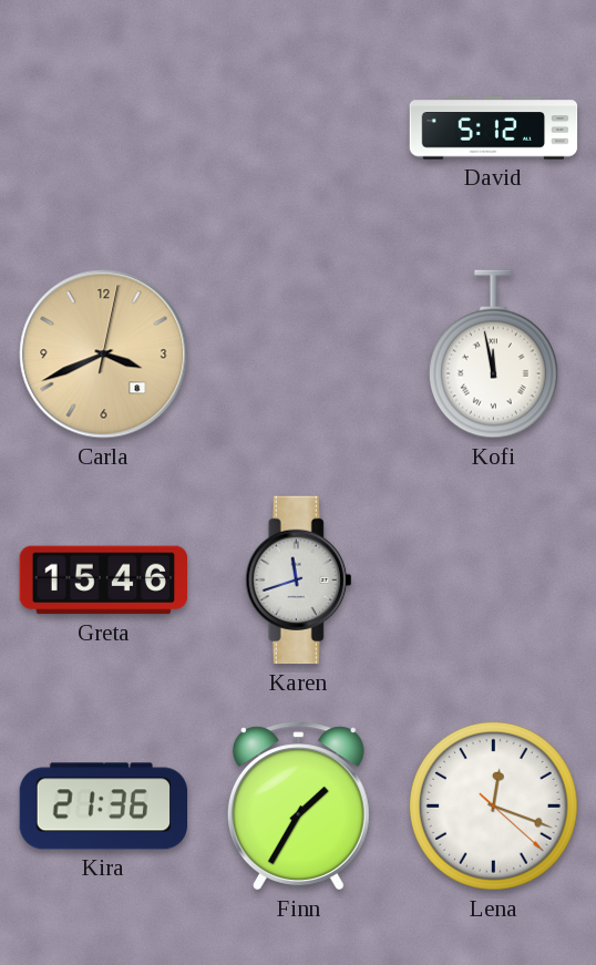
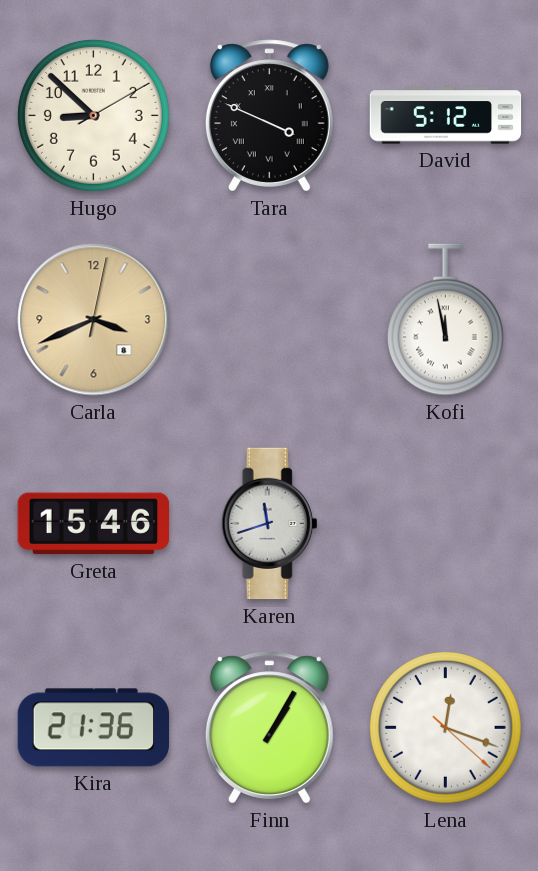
Hugo: none -> 8:52 (93, 115)
Tara: none -> 3:49 (269, 116)
Finn: 1:35 -> 1:05 (269, 728)
